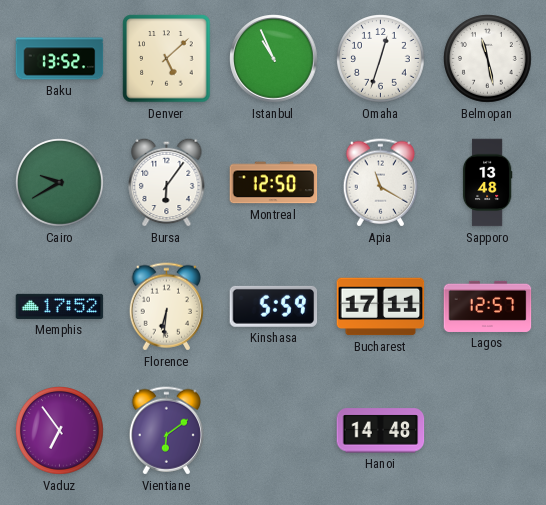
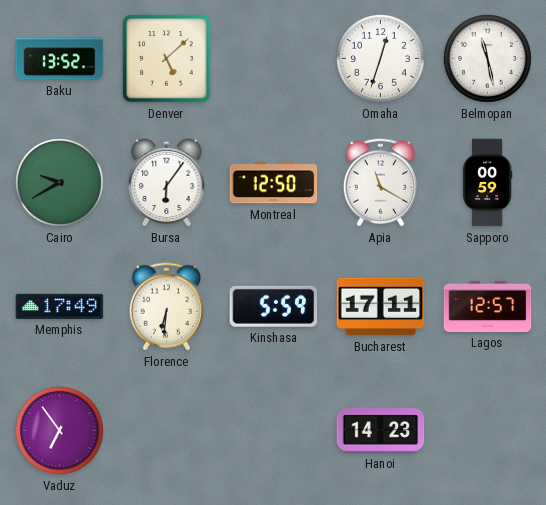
Istanbul: 10:56 -> none (274, 59)
Sapporo: 13:48 -> 00:59 (487, 183)
Memphis: 17:52 -> 17:49 (60, 306)
Vientiane: 6:09 -> none (166, 431)
Hanoi: 14:48 -> 14:23 (381, 431)
